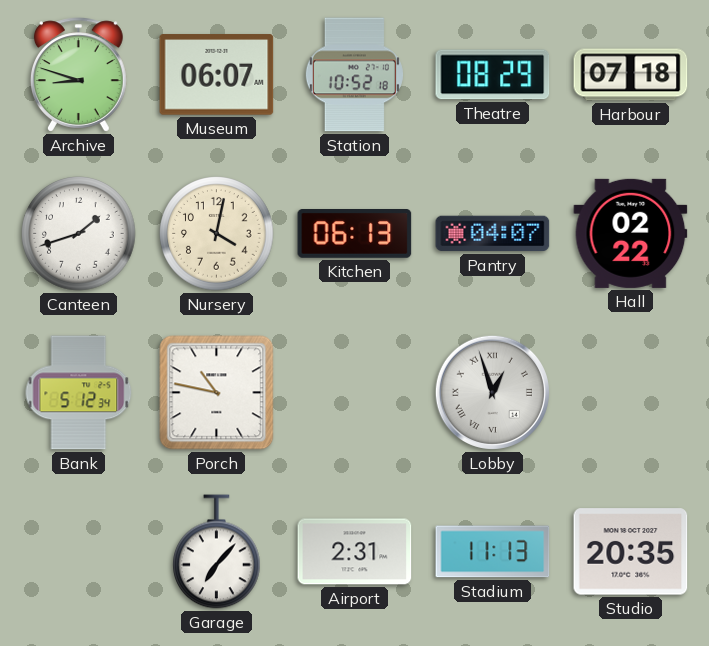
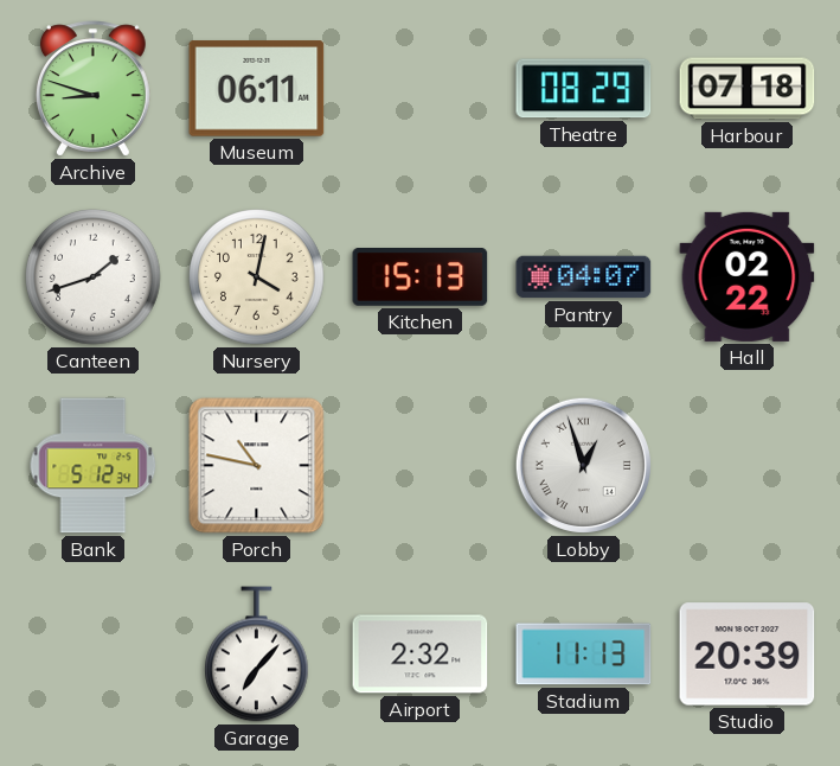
Museum: 06:07 -> 06:11 (257, 89)
Station: 10:52 -> none (354, 75)
Kitchen: 06:13 -> 15:13 (421, 277)
Airport: 2:31 -> 2:32 (421, 655)
Studio: 20:35 -> 20:39 (748, 655)
